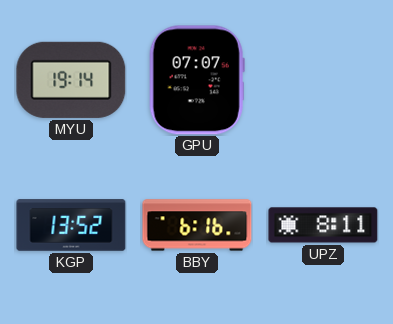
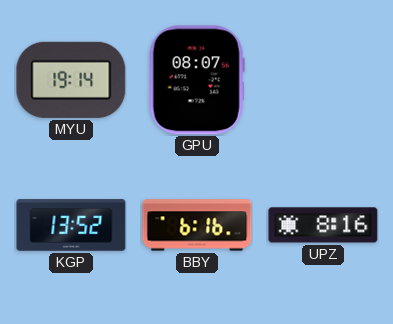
GPU: 07:07 -> 08:07 (197, 80)
UPZ: 8:11 -> 8:16 (323, 225)
